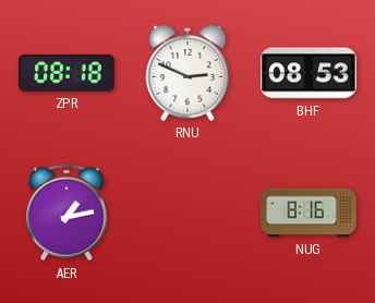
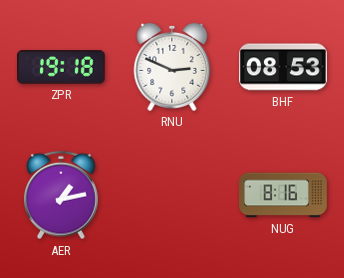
ZPR: 08:18 -> 19:18 (61, 67)
